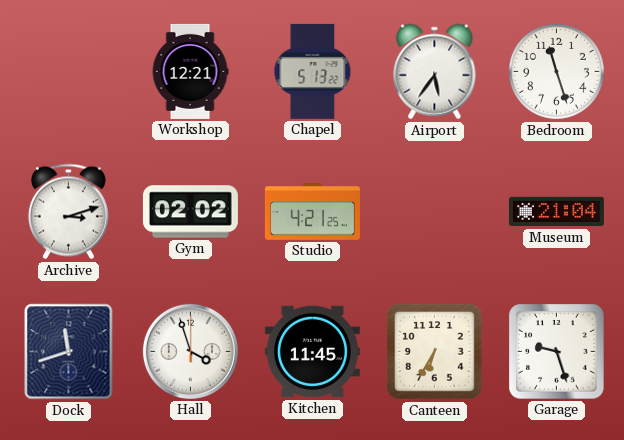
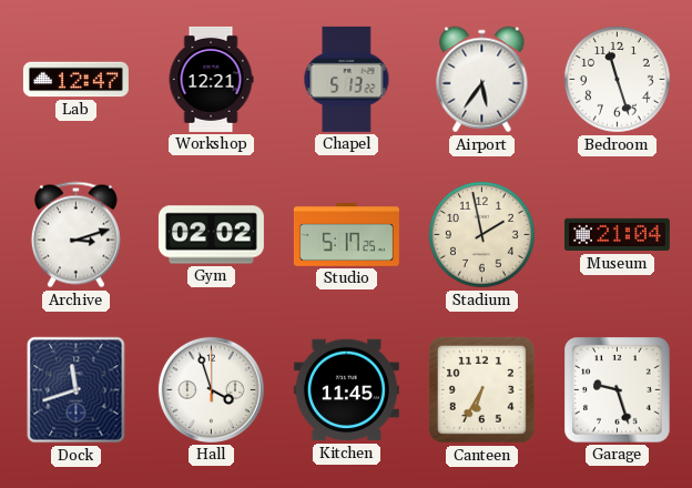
Lab: none -> 12:47 (75, 80)
Studio: 4:21 -> 5:17 (346, 235)
Stadium: none -> 1:58 (481, 234)
